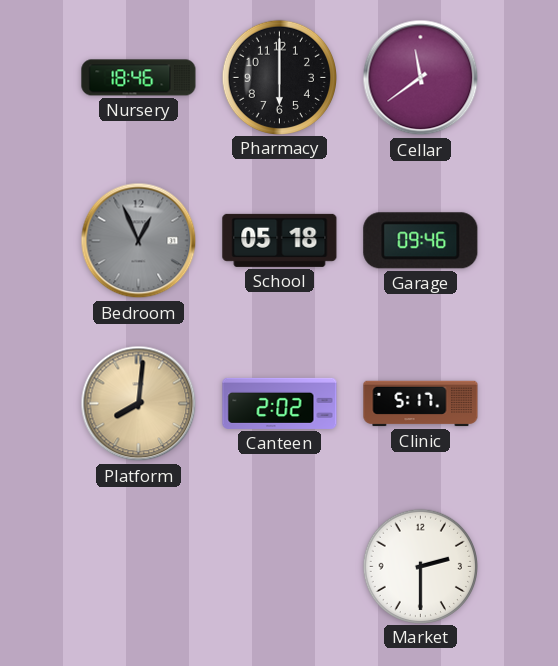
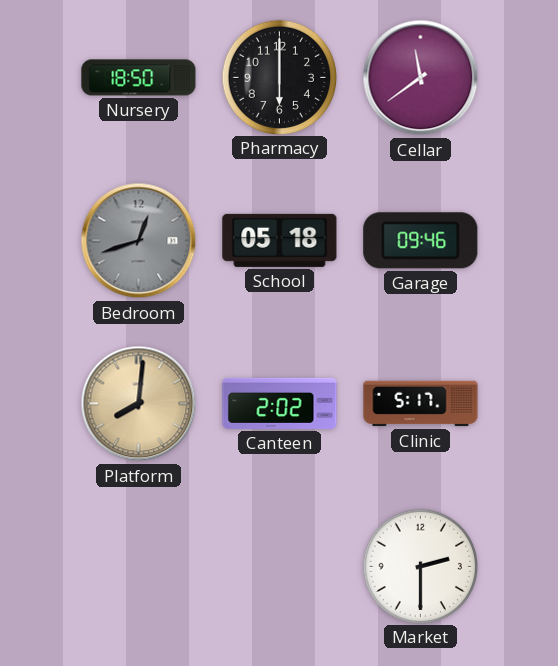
Nursery: 18:46 -> 18:50 (139, 78)
Bedroom: 12:56 -> 12:42 (139, 241)
